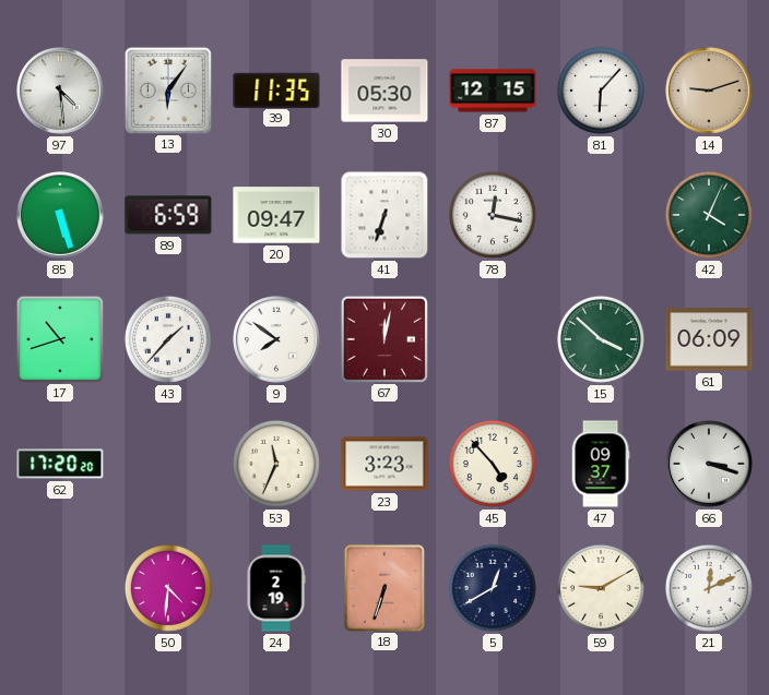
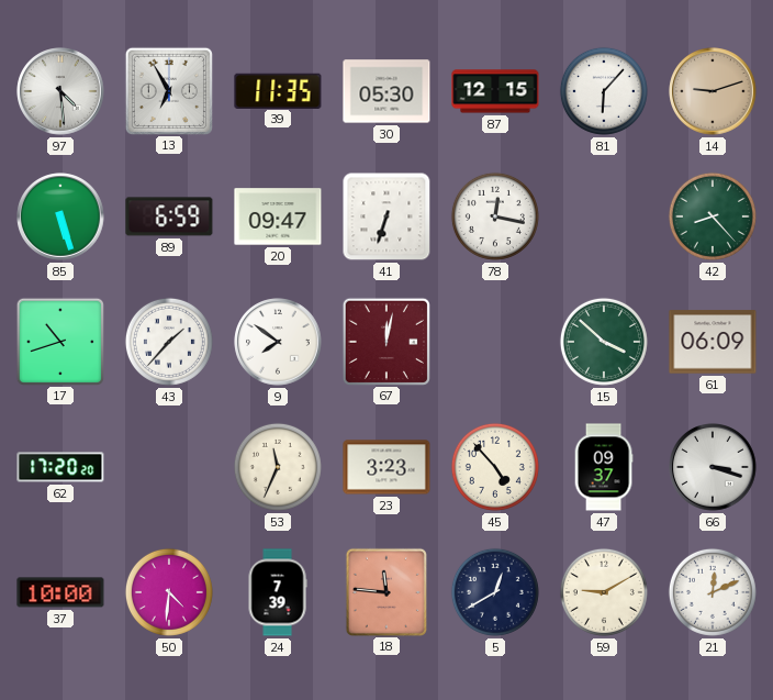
13: 6:06 -> 6:55 (168, 90)
42: 4:04 -> 8:23 (713, 216)
37: none -> 10:00 (60, 592)
24: 2:19 -> 7:39 (278, 592)
18: 6:33 -> 11:46 (386, 591)
